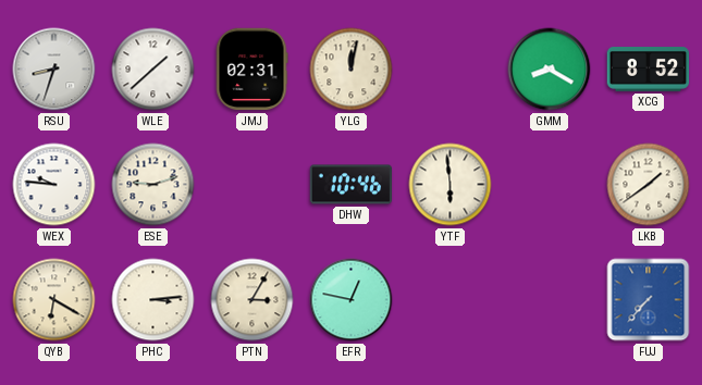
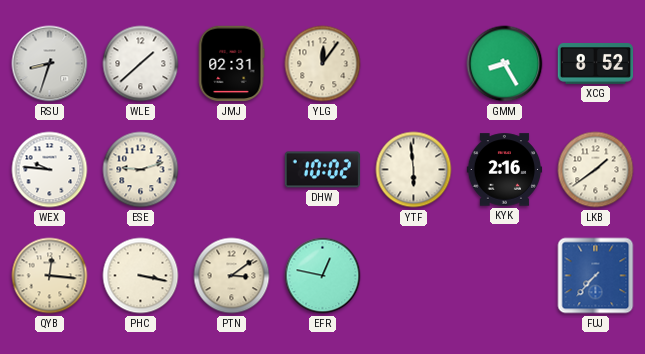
YLG: 12:02 -> 12:06 (323, 64)
GMM: 8:20 -> 8:25 (505, 64)
DHW: 10:46 -> 10:02 (323, 170)
KYK: none -> 2:16 (505, 170)
QYB: 6:20 -> 12:16 (50, 276)
PHC: 3:14 -> 3:17 (141, 276)
PTN: 3:05 -> 3:09 (232, 276)
